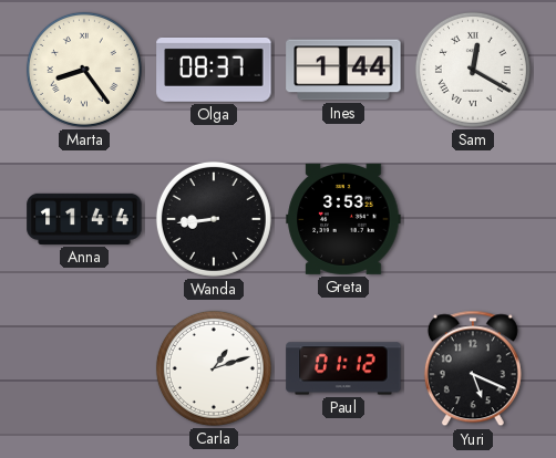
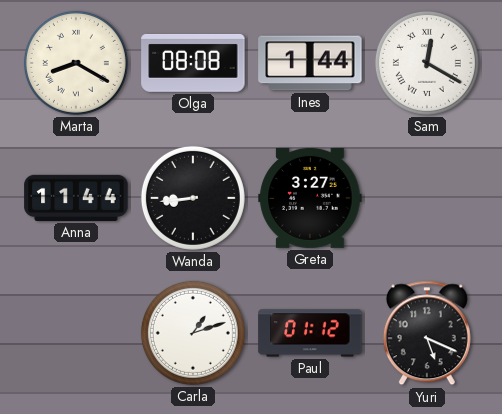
Marta: 8:24 -> 8:20 (76, 63)
Olga: 08:37 -> 08:08 (193, 63)
Greta: 3:53 -> 3:27 (310, 198)
